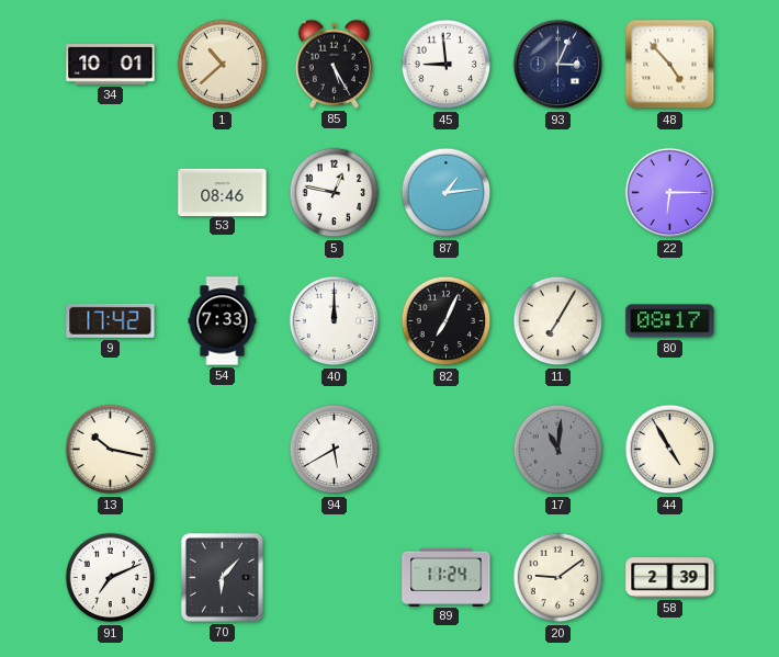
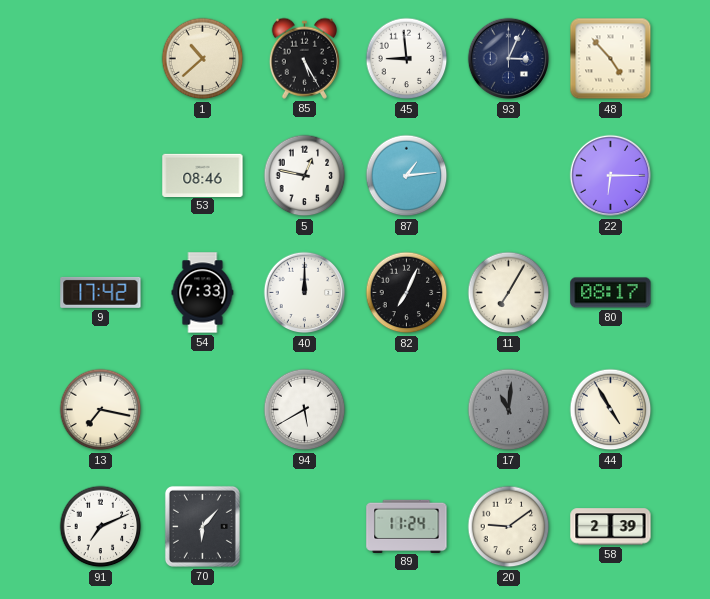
34: 10:01 -> none (111, 64)
13: 10:17 -> 7:17 (101, 410)
